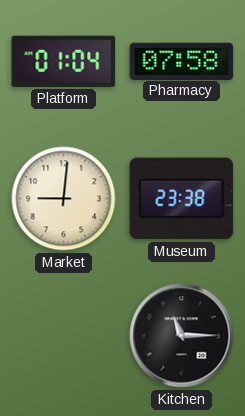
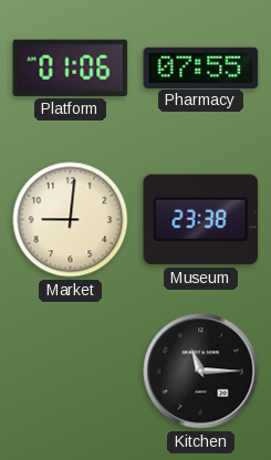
Platform: 01:04 -> 01:06 (71, 67)
Pharmacy: 07:58 -> 07:55 (201, 67)
